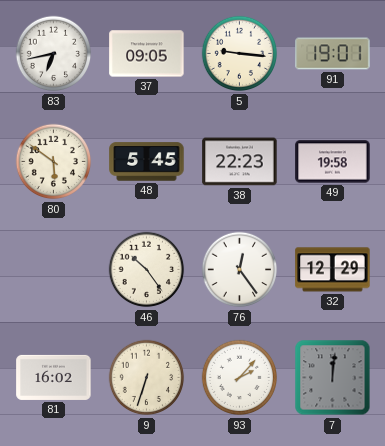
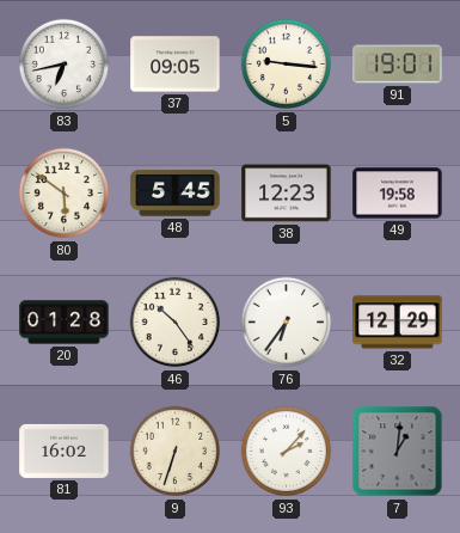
38: 22:23 -> 12:23 (287, 194)
20: none -> 01:28 (65, 323)
76: 12:24 -> 6:36 (287, 323)
7: 12:01 -> 1:01 (398, 452)
